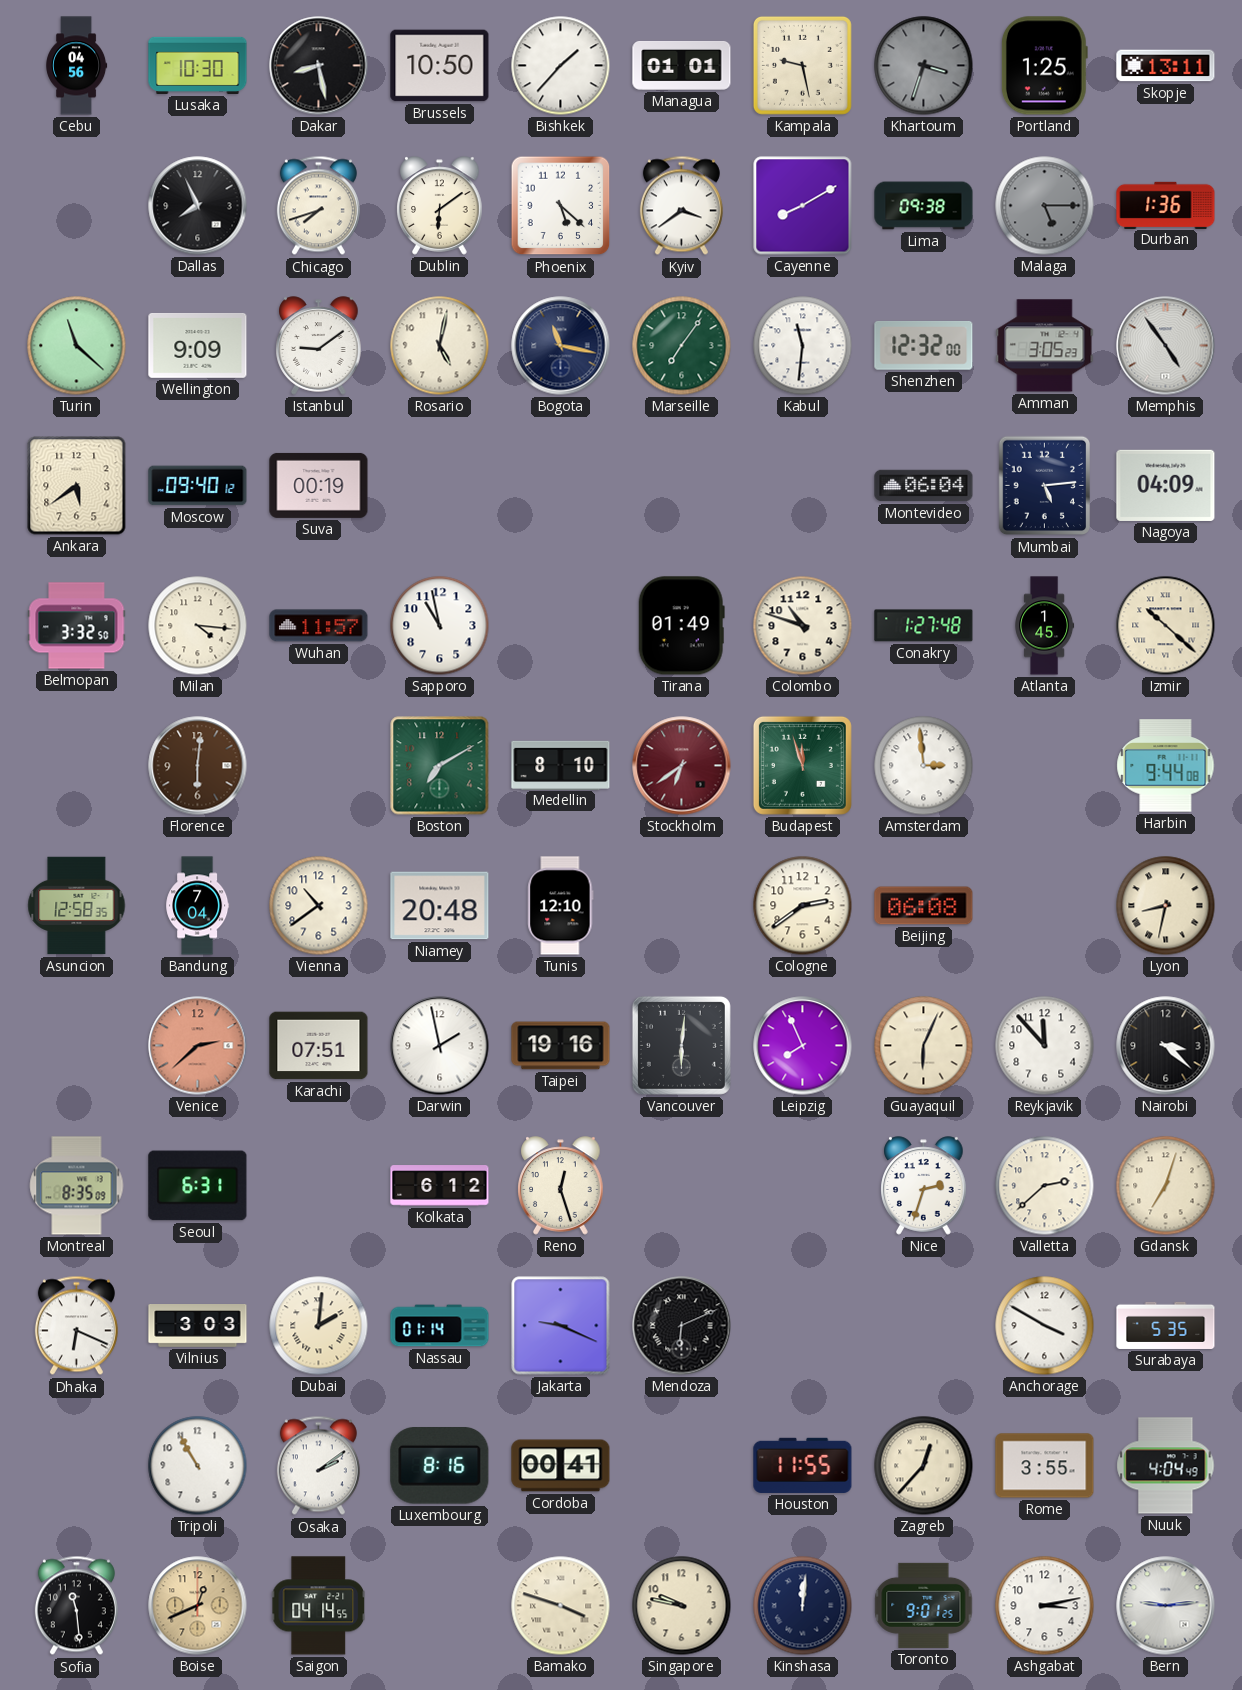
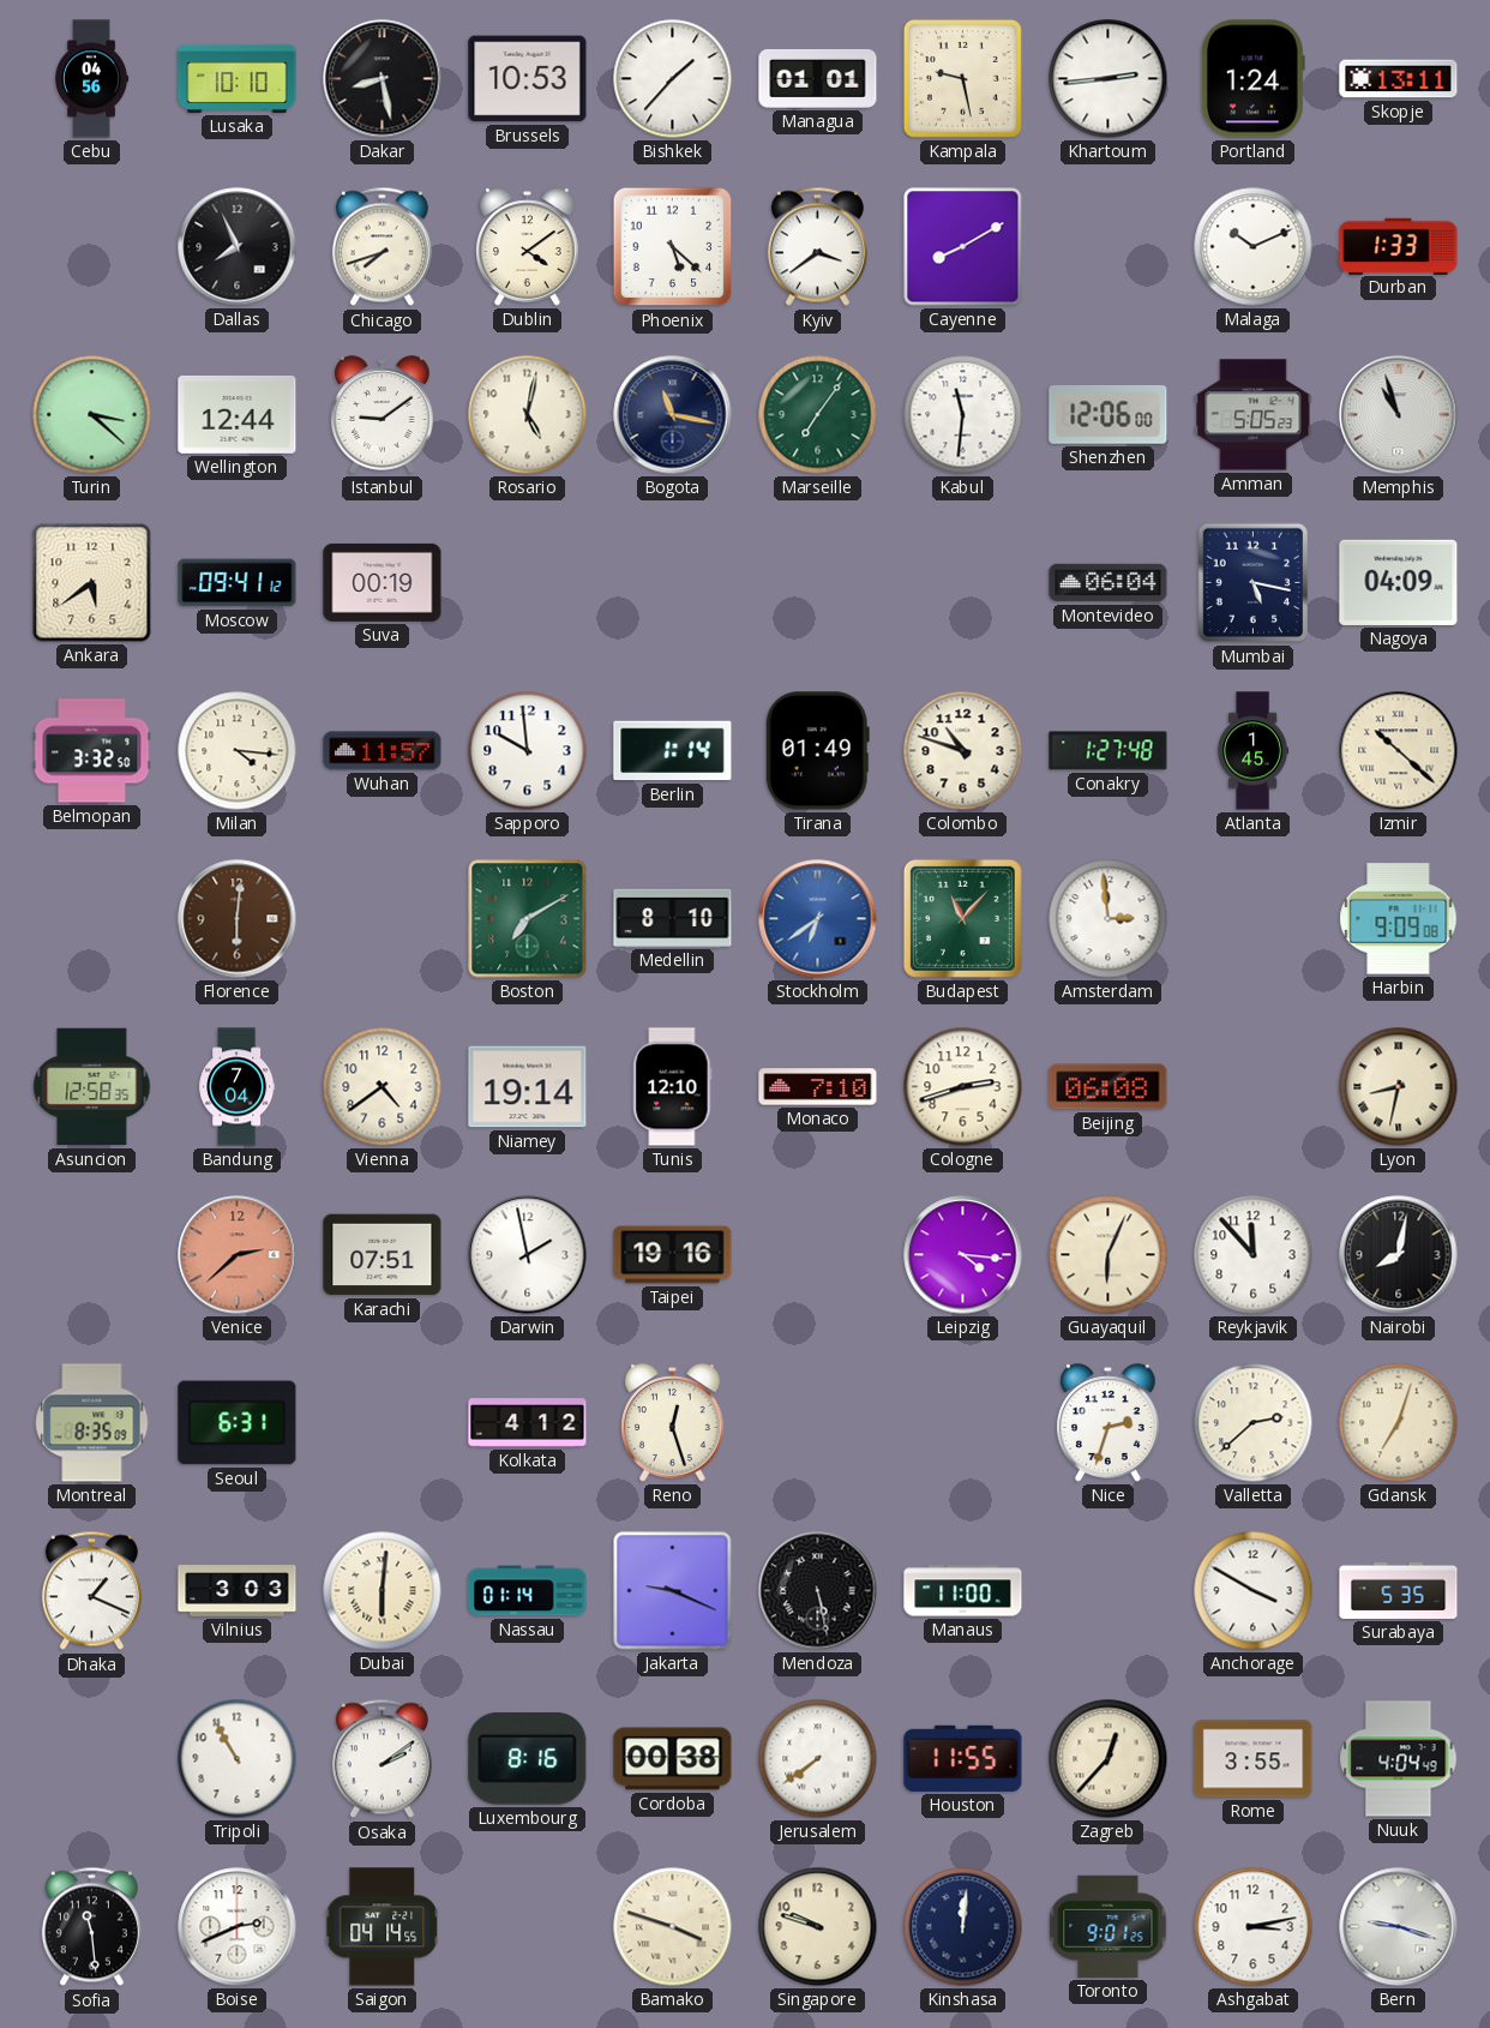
Lusaka: 10:30 -> 10:10 (238, 78)
Brussels: 10:50 -> 10:53 (528, 79)
Khartoum: 3:33 -> 2:44 (1109, 79)
Khartoum dial: grey -> white (1109, 79)
Portland: 1:25 -> 1:24 (1252, 79)
Dublin: 6:09 -> 4:09 (528, 247)
Lima: 09:38 -> none (924, 206)
Malaga: 5:15 -> 10:11 (1254, 247)
Malaga dial: grey -> white (1254, 247)
Durban: 1:36 -> 1:33 (1399, 246)
Turin: 11:22 -> 3:22 (92, 415)
Wellington: 9:09 -> 12:44 (238, 414)
Shenzhen: 12:32 -> 12:06 (1109, 414)
Amman: 3:05 -> 5:05 (1254, 415)
Memphis: 4:54 -> 10:57 (1399, 415)
Moscow: 09:40 -> 09:41 (238, 583)
Mumbai: 5:14 -> 5:17 (1254, 583)
Sapporo: 10:58 -> 9:59 (528, 751)
Berlin: none -> 1:14 (673, 751)
Stockholm dial: burgundy -> blue (818, 919)
Budapest: 11:57 -> 11:07 (962, 918)
Harbin: 9:44 -> 9:09 (1399, 919)
Vienna: 10:39 -> 4:39 (383, 1087)
Niamey: 20:48 -> 19:14 (528, 1087)
Monaco: none -> 7:10 (818, 1087)
Cologne: 2:39 -> 2:42 (963, 1087)
Vancouver: 6:01 -> none (681, 1045)
Leipzig: 7:56 -> 4:16 (963, 1255)
Nairobi: 3:22 -> 8:02 (1399, 1255)
Kolkata: 6:12 -> 4:12 (528, 1423)
Dhaka: 6:19 -> 1:19 (91, 1591)
Dubai: 2:01 -> 6:01 (383, 1591)
Mendoza: 6:11 -> 5:28 (818, 1591)
Manaus: none -> 11:00 (963, 1591)
Cordoba: 00:41 -> 00:38 (673, 1759)
Jerusalem: none -> 7:39 (818, 1759)
Boise: 12:41 -> 2:41 (238, 1927)
Boise dial: champagne -> white (238, 1927)
Singapore: 9:47 -> 9:48 (818, 1927)
Bern: 9:14 -> 9:18 (1399, 1927)
